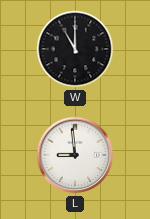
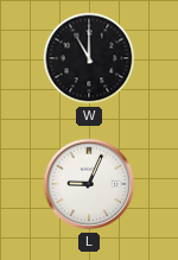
L: 8:59 -> 9:04 (89, 184)
